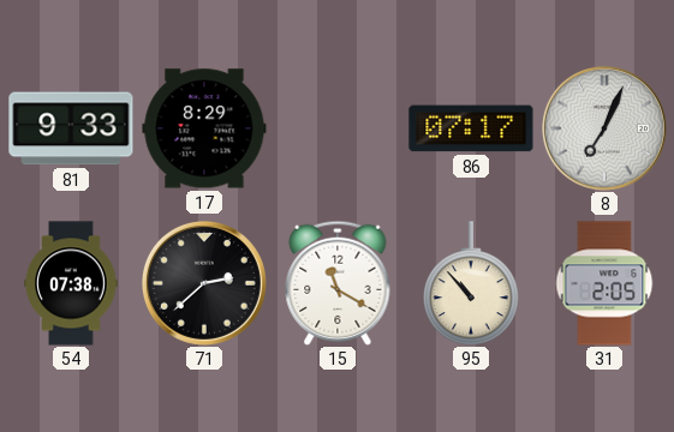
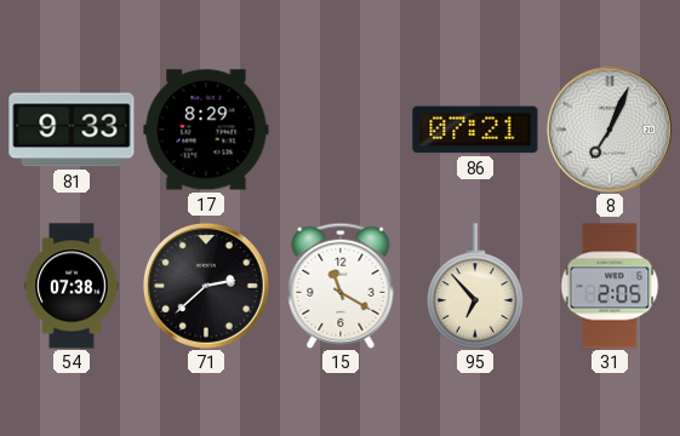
86: 07:17 -> 07:21 (475, 130)
95: 10:53 -> 6:53 (475, 286)
